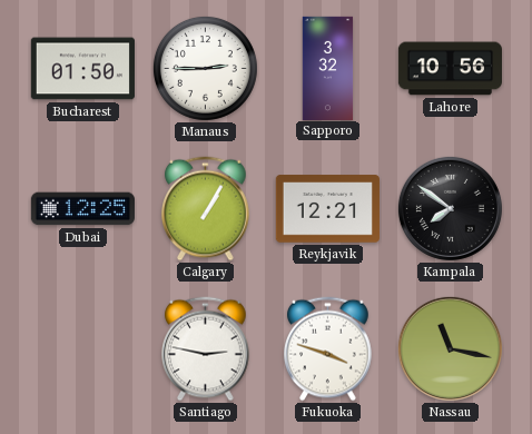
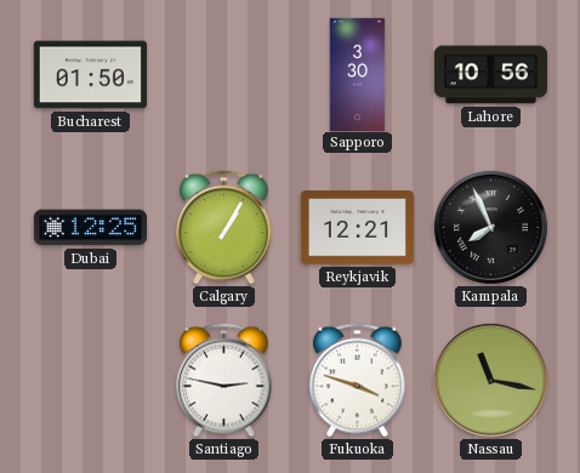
Manaus: 2:45 -> none (205, 68)
Sapporo: 3:32 -> 3:30 (358, 74)
Kampala: 7:51 -> 7:56 (490, 227)
